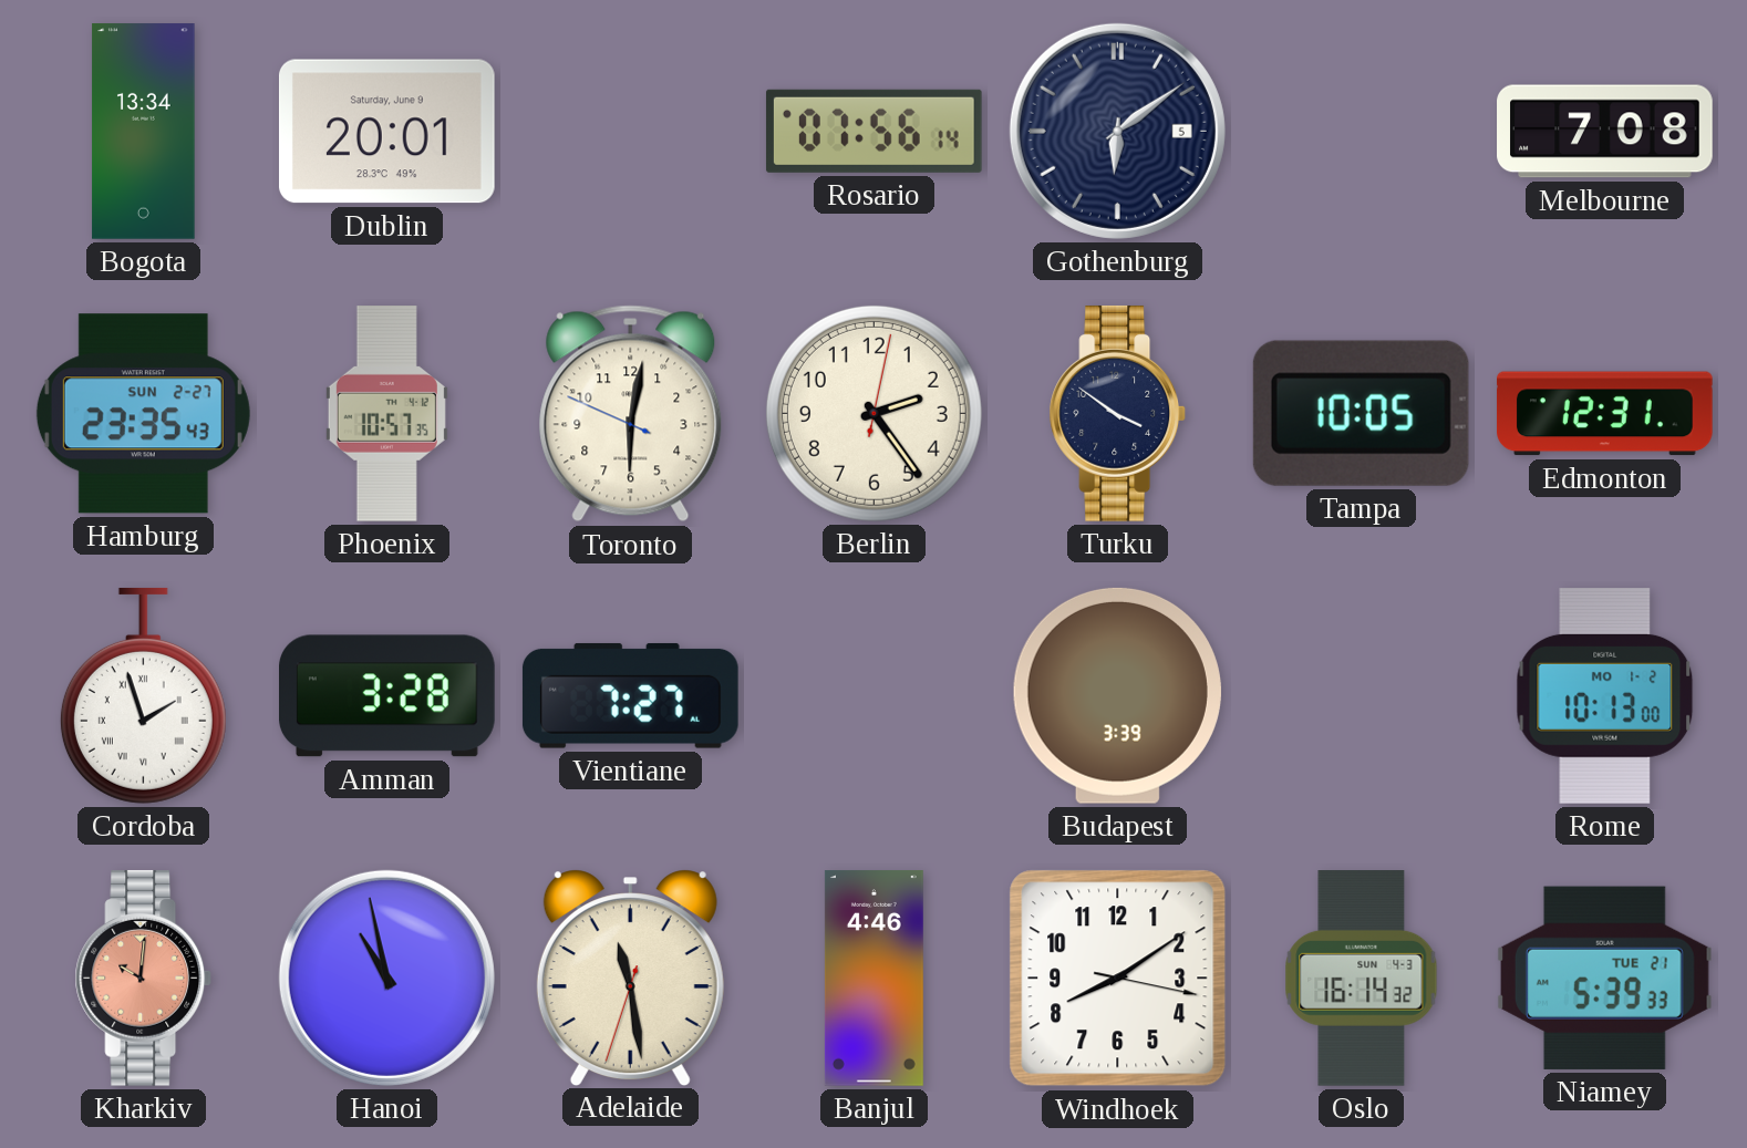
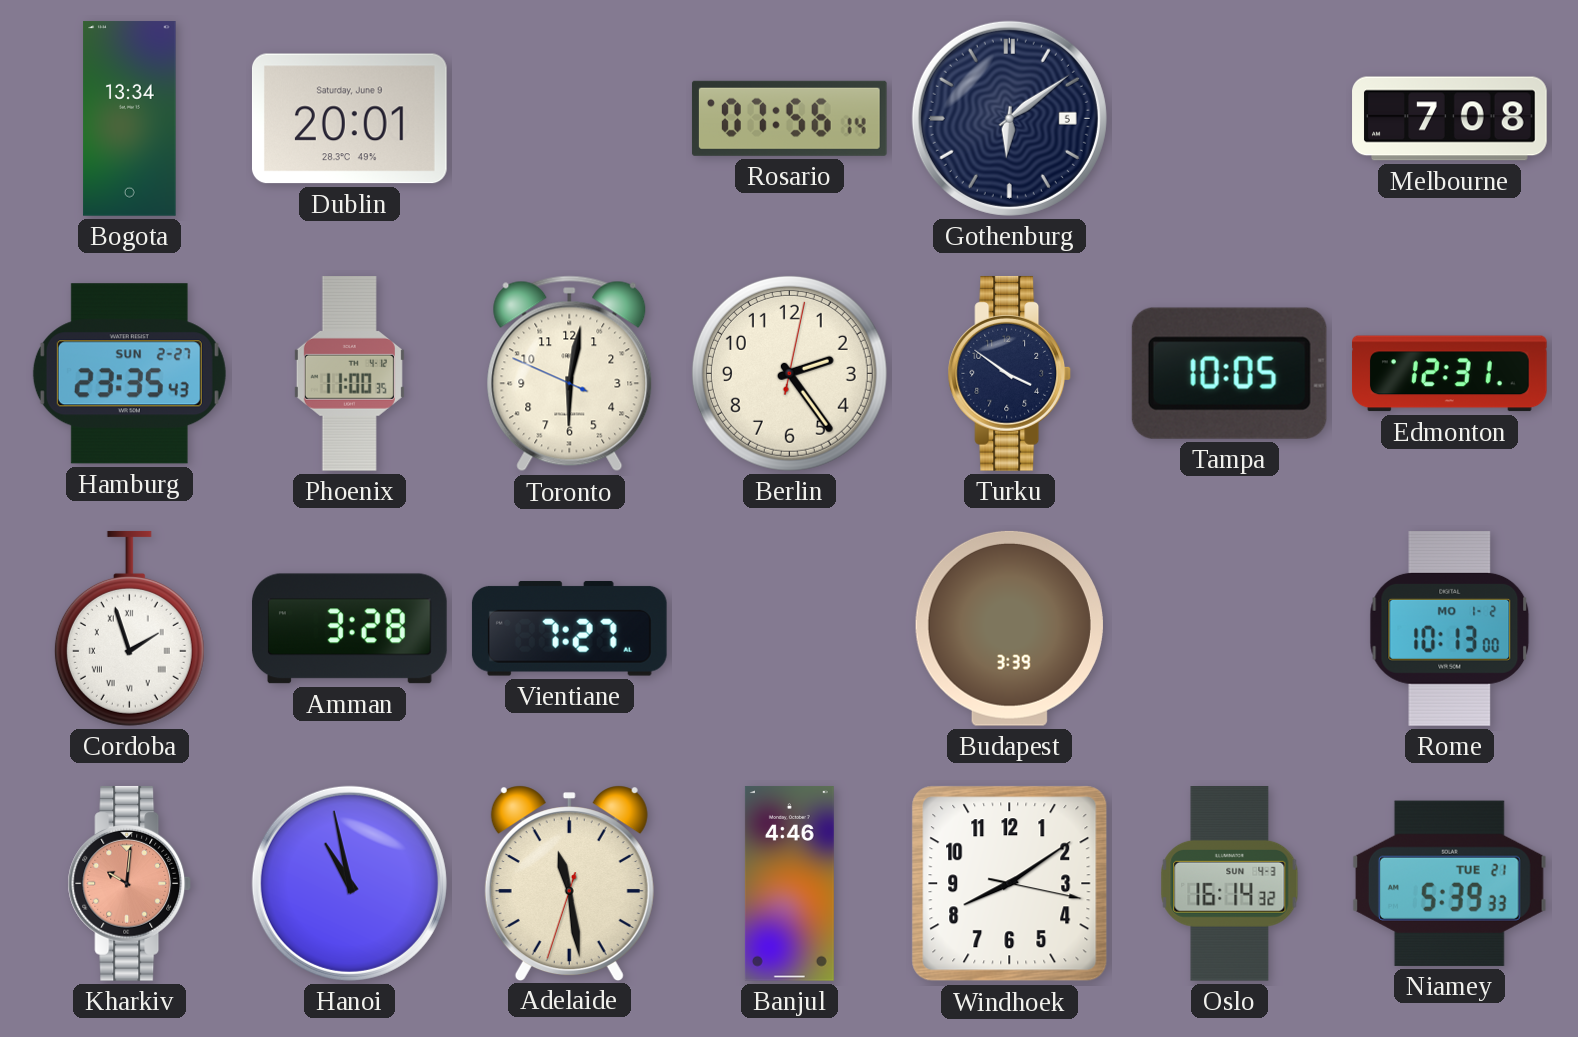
Phoenix: 10:57 -> 11:00 (349, 374)
